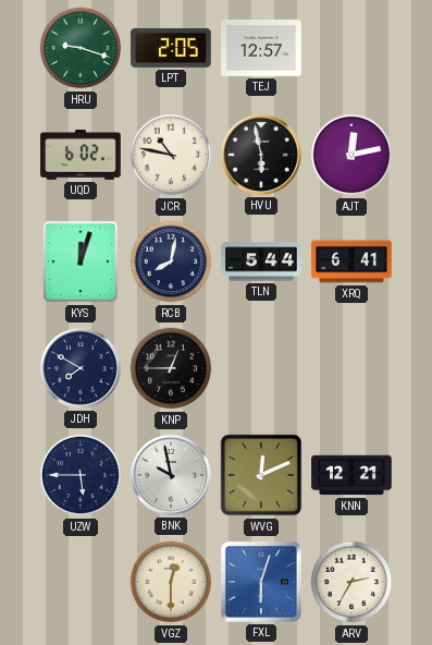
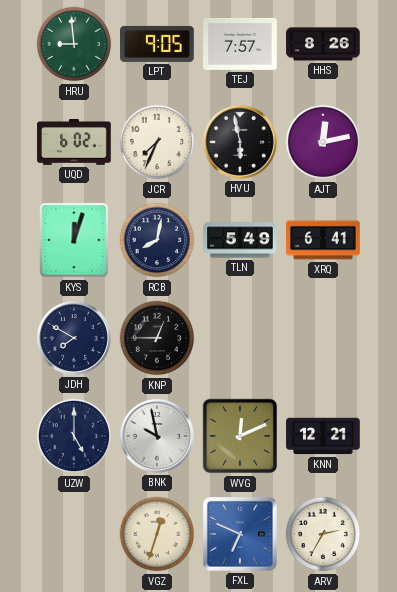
HRU: 9:18 -> 8:59 (74, 44)
LPT: 2:05 -> 9:05 (157, 44)
TEJ: 12:57 -> 7:57 (240, 44)
HHS: none -> 8:26 (323, 44)
JCR: 10:47 -> 7:34 (157, 142)
TLN: 5:44 -> 5:49 (240, 240)
UZW: 5:45 -> 5:00 (74, 436)
VGZ: 12:30 -> 12:33 (157, 534)
FXL: 6:03 -> 6:49 (240, 534)
